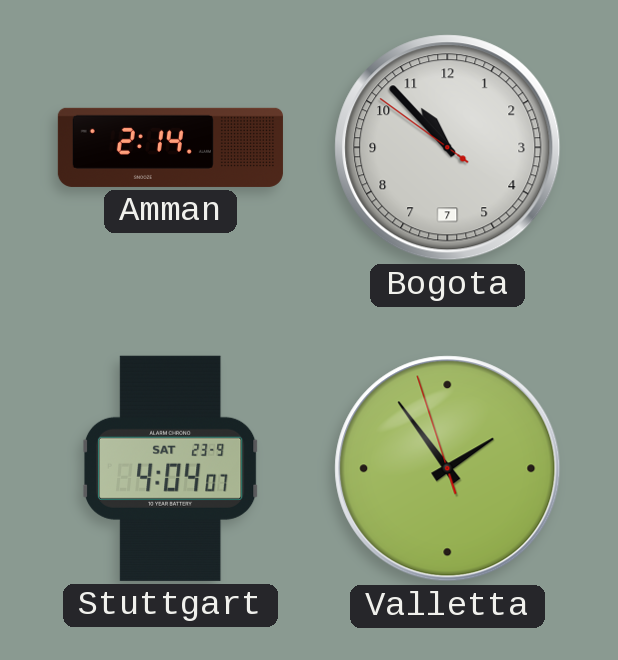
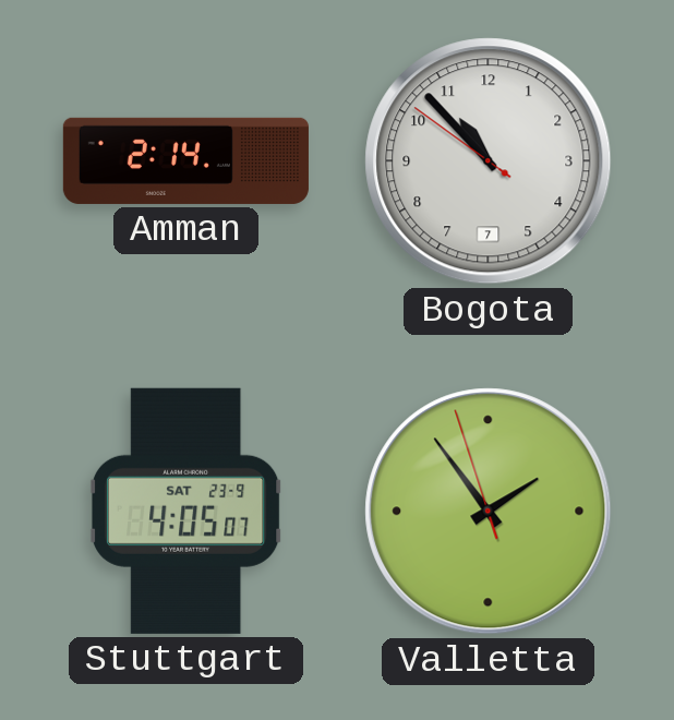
Stuttgart: 4:04 -> 4:05 (186, 511)
